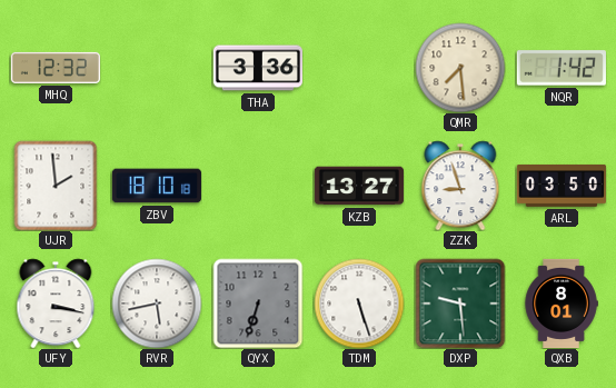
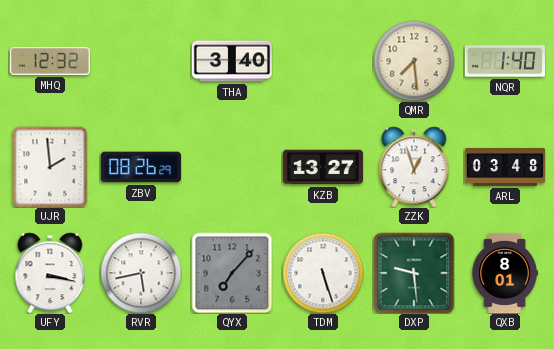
THA: 3:36 -> 3:40 (232, 61)
NQR: 1:42 -> 1:40 (505, 61)
ZBV: 18:10 -> 08:26 (141, 167)
ZZK: 8:57 -> 12:57 (414, 167)
ARL: 03:50 -> 03:48 (505, 167)
QYX: 6:33 -> 7:07 (232, 273)
